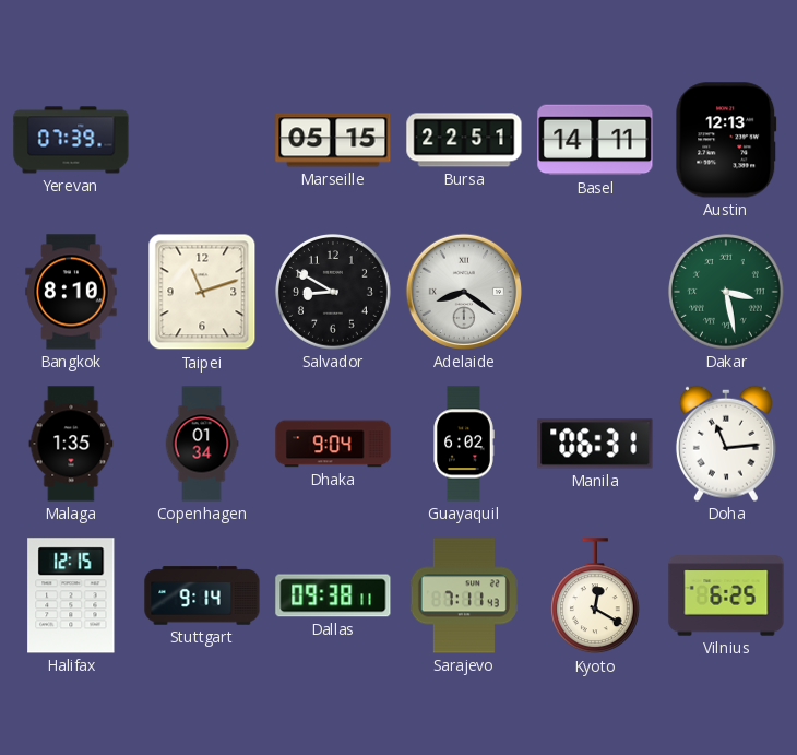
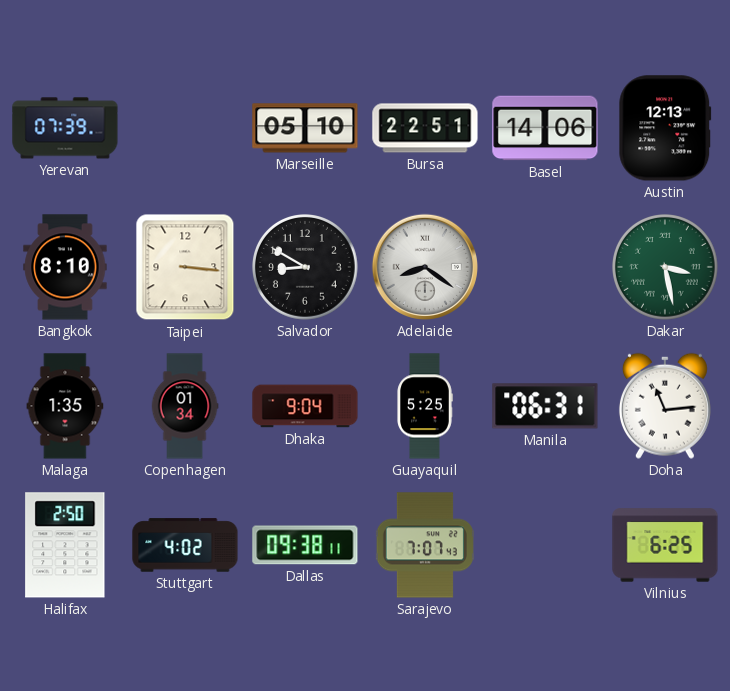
Marseille: 05:15 -> 05:10 (305, 128)
Basel: 14:11 -> 14:06 (545, 128)
Taipei: 11:12 -> 3:16 (185, 267)
Guayaquil: 6:02 -> 5:25 (425, 406)
Halifax: 12:15 -> 2:50 (65, 545)
Stuttgart: 9:14 -> 4:02 (185, 545)
Sarajevo: 7:11 -> 7:07 (425, 545)
Kyoto: 12:20 -> none (595, 597)
